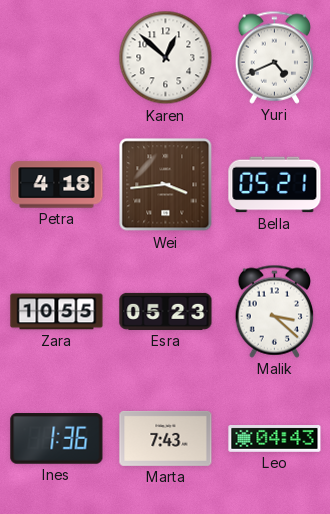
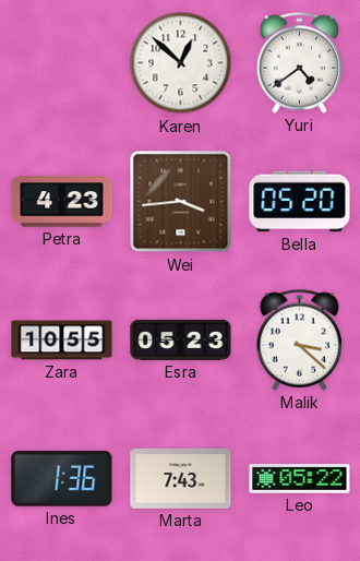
Yuri: 4:41 -> 4:39 (300, 62)
Petra: 4:18 -> 4:23 (62, 202)
Bella: 05:21 -> 05:20 (300, 202)
Leo: 04:43 -> 05:22 (300, 479)
